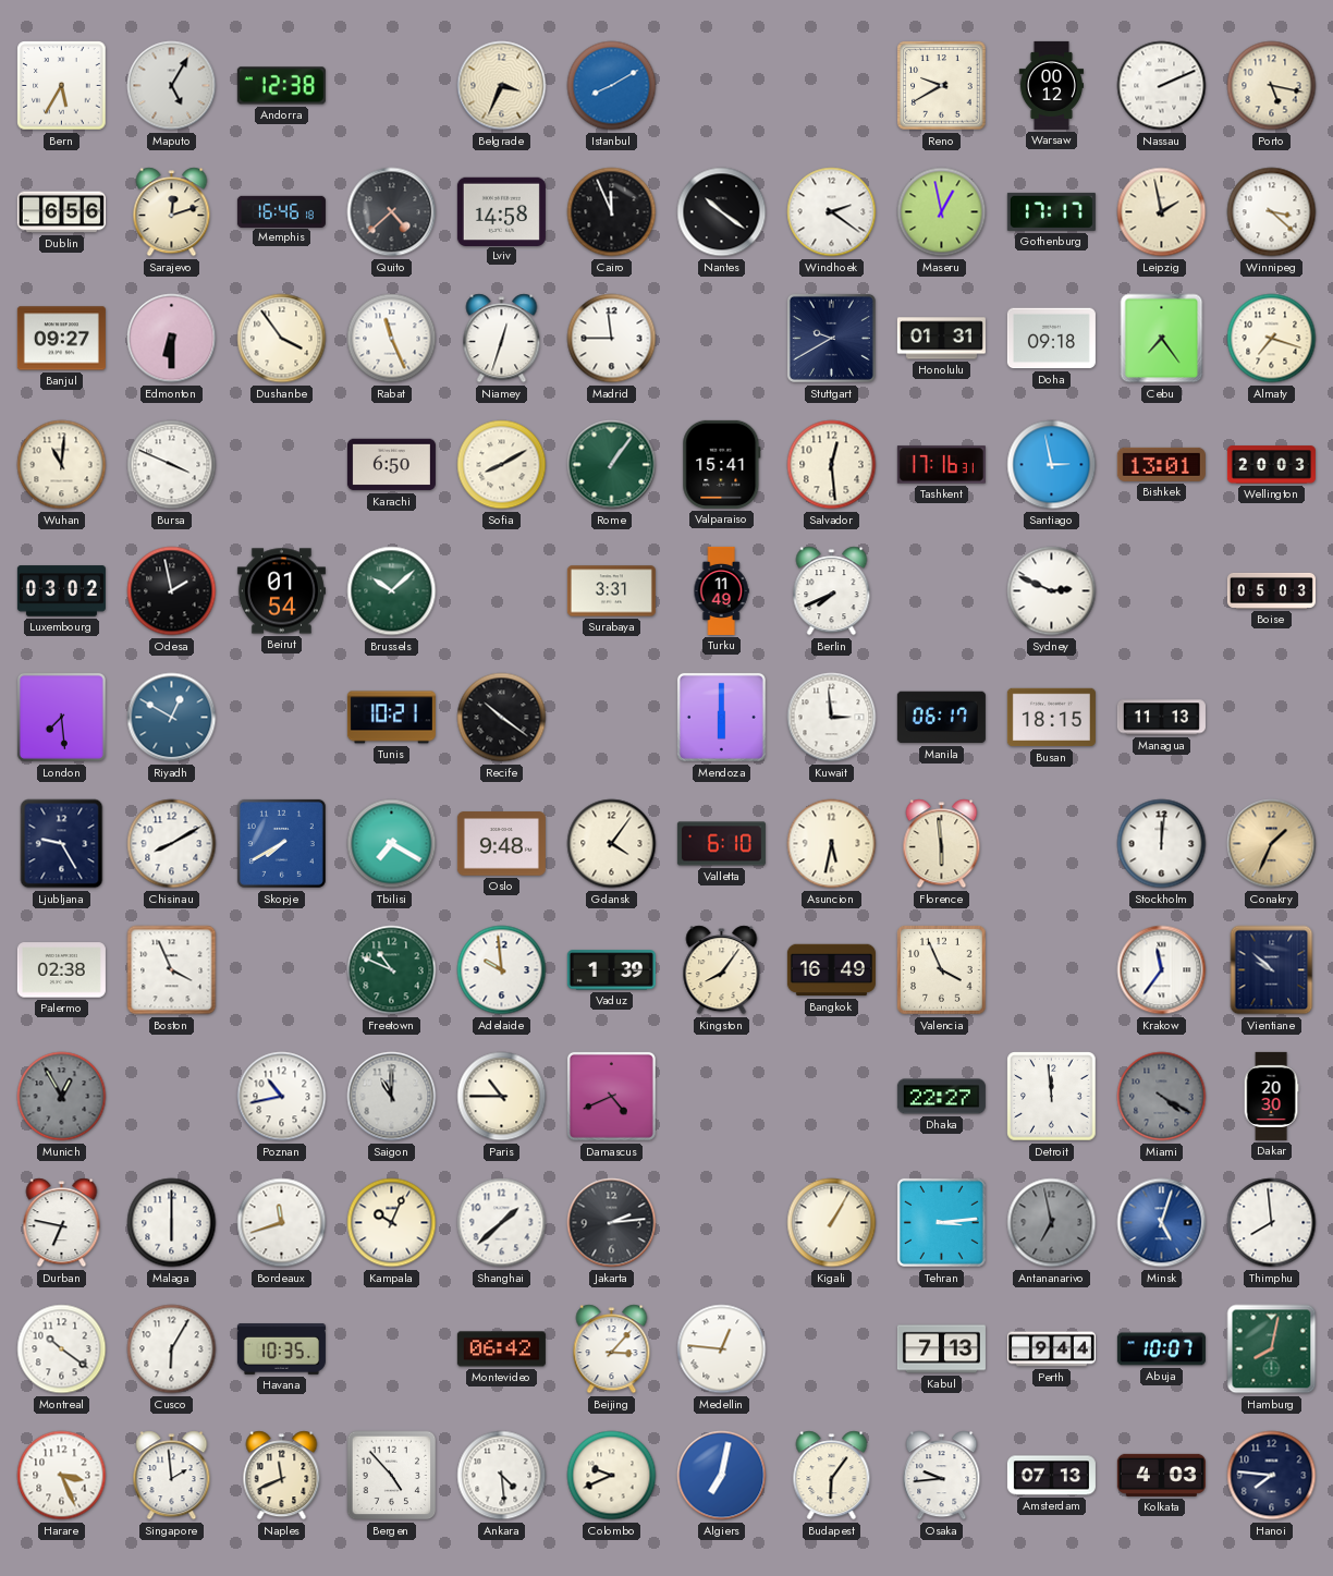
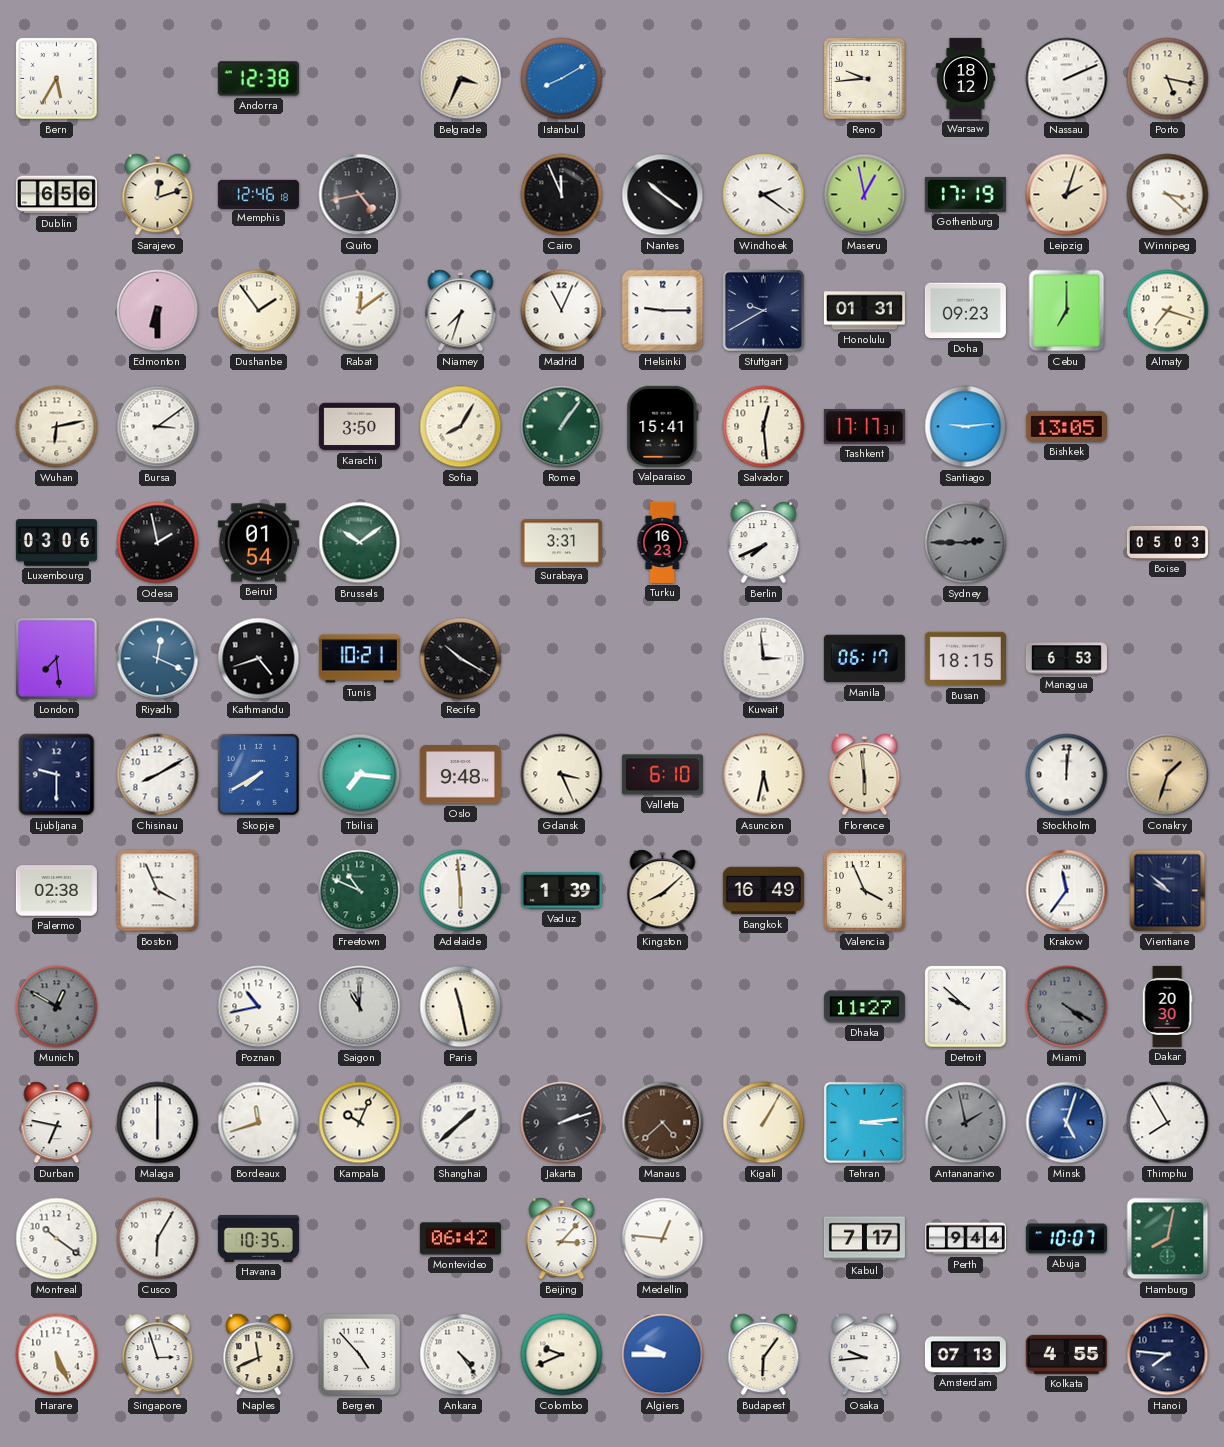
Maputo: 5:05 -> none (172, 86)
Reno: 9:40 -> 9:44 (865, 79)
Warsaw: 00:12 -> 18:12 (965, 78)
Memphis: 16:46 -> 12:46 (258, 194)
Quito: 4:38 -> 4:43 (360, 195)
Lviv: 14:58 -> none (501, 211)
Gothenburg: 17:17 -> 17:19 (965, 194)
Leipzig: 1:58 -> 2:03 (1067, 195)
Banjul: 09:27 -> none (61, 339)
Dushanbe: 3:54 -> 1:54 (259, 311)
Rabat: 11:26 -> 12:09 (360, 311)
Niamey: 12:33 -> 7:33 (461, 311)
Madrid: 11:45 -> 11:04 (562, 311)
Helsinki: none -> 9:15 (663, 311)
Doha: 09:18 -> 09:23 (965, 311)
Cebu: 7:24 -> 7:00 (1067, 311)
Wuhan: 11:01 -> 6:13 (57, 427)
Bursa: 3:49 -> 3:09 (158, 427)
Karachi: 6:50 -> 3:50 (359, 427)
Sofia: 8:10 -> 8:05 (461, 427)
Tashkent: 17:16 -> 17:17 (864, 427)
Santiago: 2:58 -> 9:14 (966, 427)
Bishkek: 13:01 -> 13:05 (1066, 426)
Wellington: 20:03 -> none (1271, 465)
Luxembourg: 03:02 -> 03:06 (56, 543)
Brussels: 10:08 -> 10:09 (360, 543)
Turku: 11:49 -> 16:23 (662, 542)
Sydney: 2:49 -> 2:45 (966, 543)
Sydney dial: white -> grey (966, 543)
Riyadh: 12:50 -> 12:19 (158, 659)
Kathmandu: none -> 4:42 (259, 659)
Recife: 10:21 -> 10:20 (461, 659)
Mendoza: 6:00 -> none (721, 717)
Managua: 11:13 -> 6:53 (1066, 659)
Ljubljana: 9:25 -> 9:30 (57, 775)
Tbilisi: 7:20 -> 7:16 (360, 775)
Gdansk: 4:06 -> 3:26 (562, 775)
Conakry: 1:34 -> 1:33 (1168, 775)
Adelaide: 9:59 -> 5:59 (461, 891)
Kingston: 8:06 -> 8:08 (663, 891)
Munich: 12:55 -> 12:50 (57, 1007)
Paris: 10:45 -> 11:28 (461, 1007)
Damascus: 4:41 -> none (611, 1096)
Dhaka: 22:27 -> 11:27 (864, 1007)
Detroit: 11:59 -> 9:52 (966, 1007)
Jakarta: 2:14 -> 2:12 (562, 1123)
Manaus: none -> 4:38 (663, 1123)
Antananarivo: 6:58 -> 1:58 (966, 1123)
Thimphu: 7:59 -> 7:55 (1168, 1123)
Kabul: 7:13 -> 7:17 (864, 1239)
Harare: 3:26 -> 5:26 (57, 1355)
Singapore: 1:59 -> 2:57 (158, 1355)
Ankara: 4:29 -> 4:24 (461, 1355)
Algiers: 7:02 -> 9:45 (663, 1355)
Kolkata: 4:03 -> 4:55 (1066, 1354)
